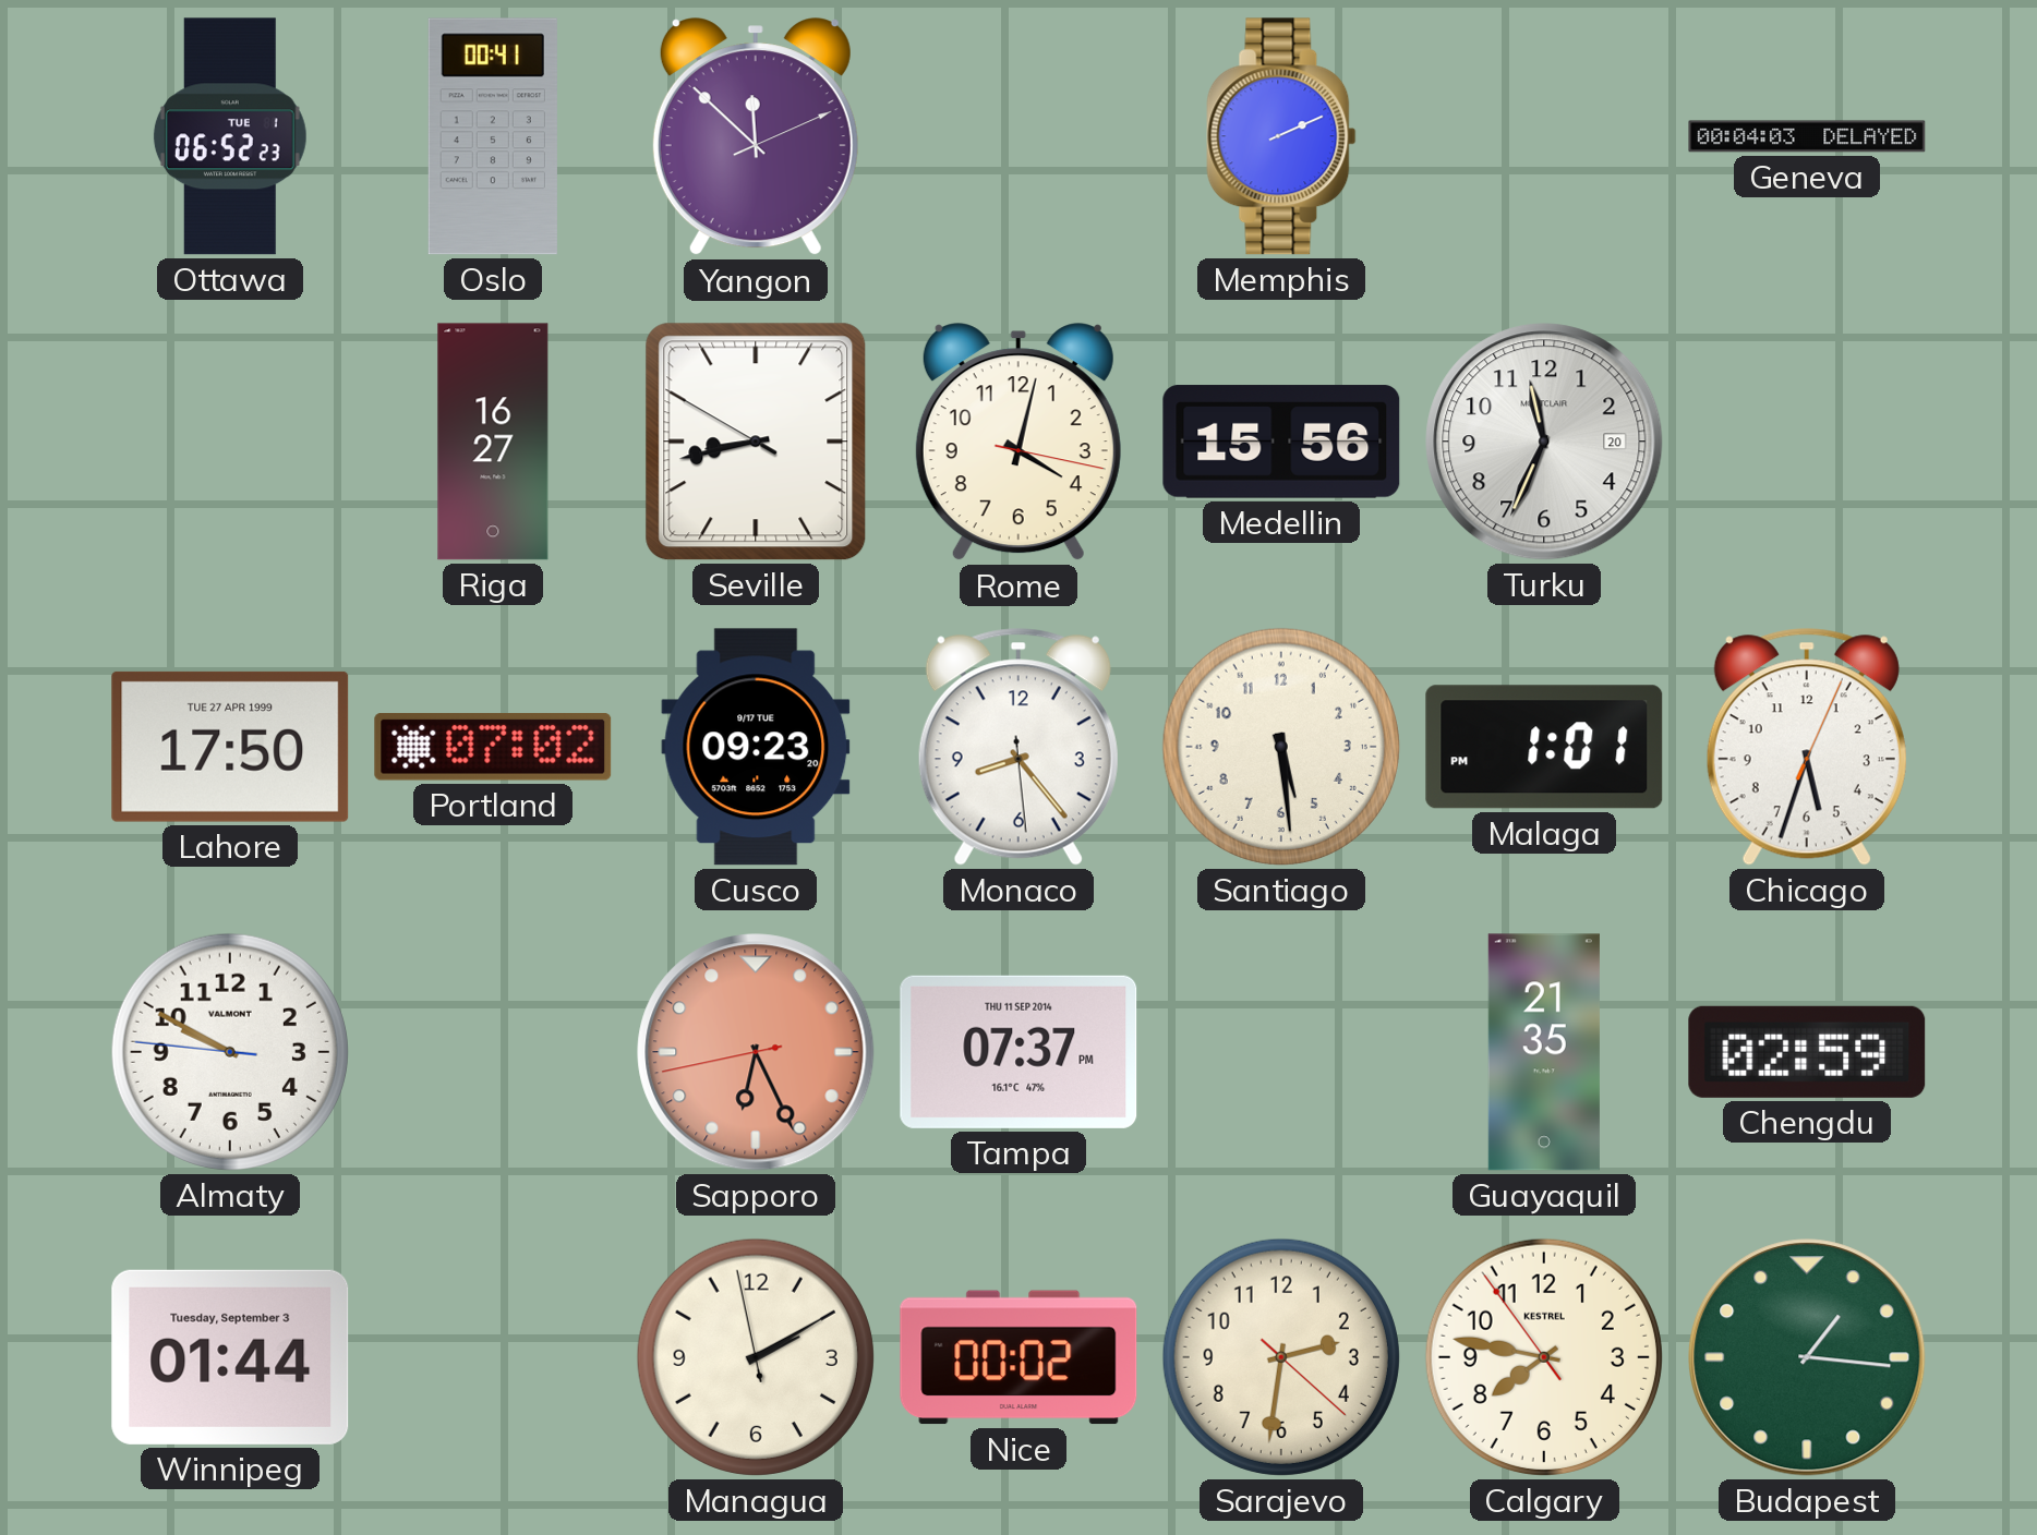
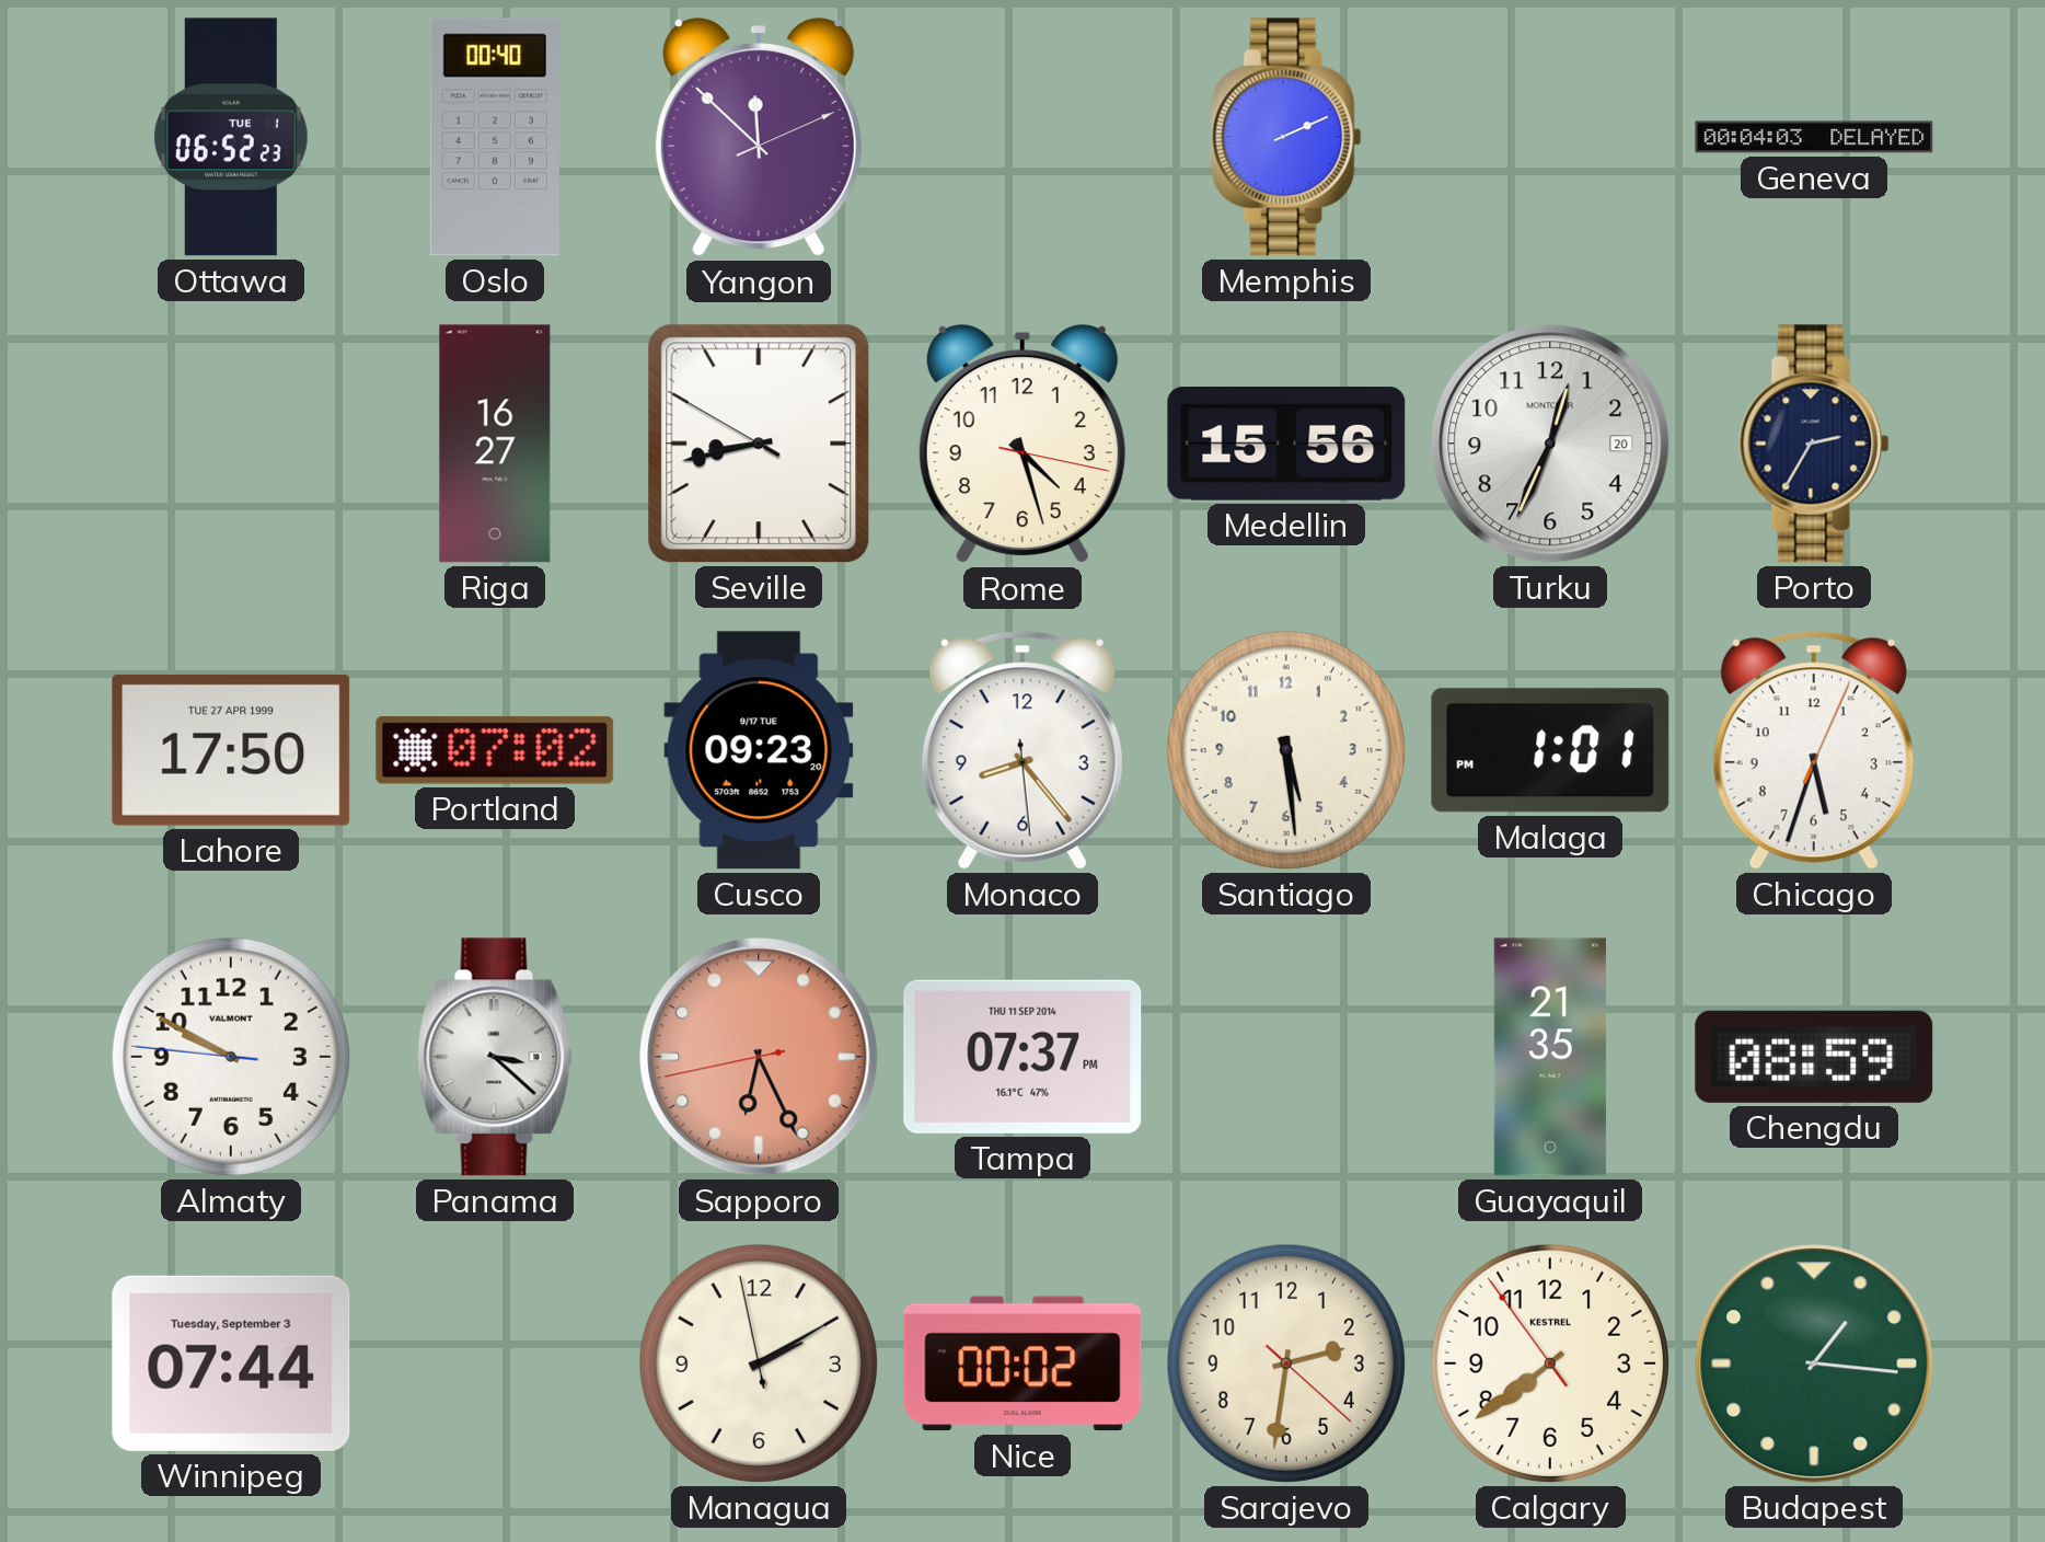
Oslo: 00:41 -> 00:40 (495, 137)
Rome: 4:02 -> 4:27 (1022, 445)
Turku: 11:34 -> 12:34 (1550, 444)
Porto: none -> 2:35 (1814, 444)
Panama: none -> 3:22 (495, 1057)
Chengdu: 02:59 -> 08:59 (1814, 1057)
Winnipeg: 01:44 -> 07:44 (231, 1363)
Calgary: 7:46 -> 7:38 (1550, 1363)
